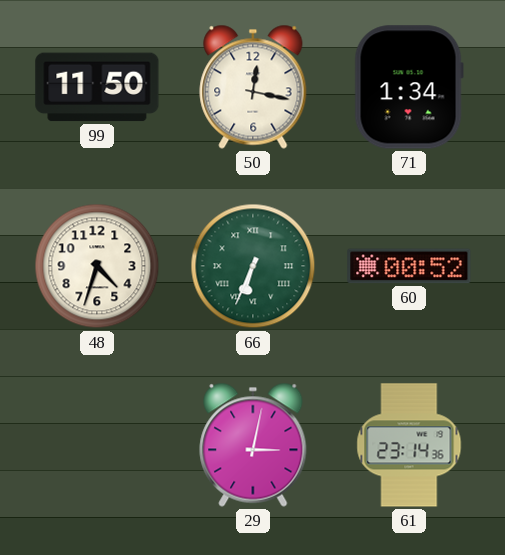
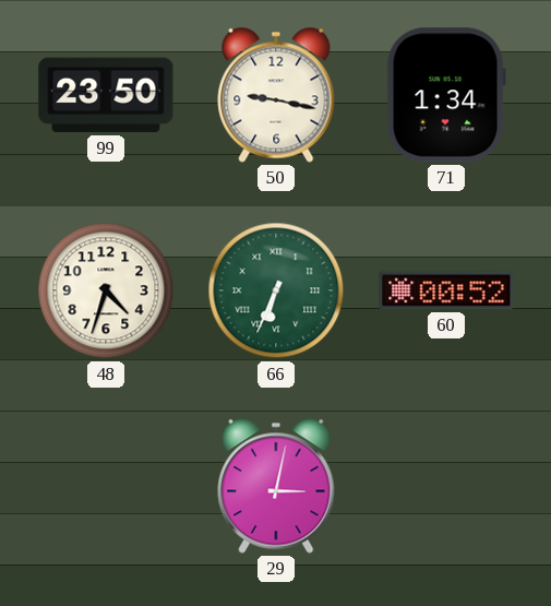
99: 11:50 -> 23:50 (106, 95)
50: 12:17 -> 9:17 (276, 95)
61: 23:14 -> none (409, 445)
